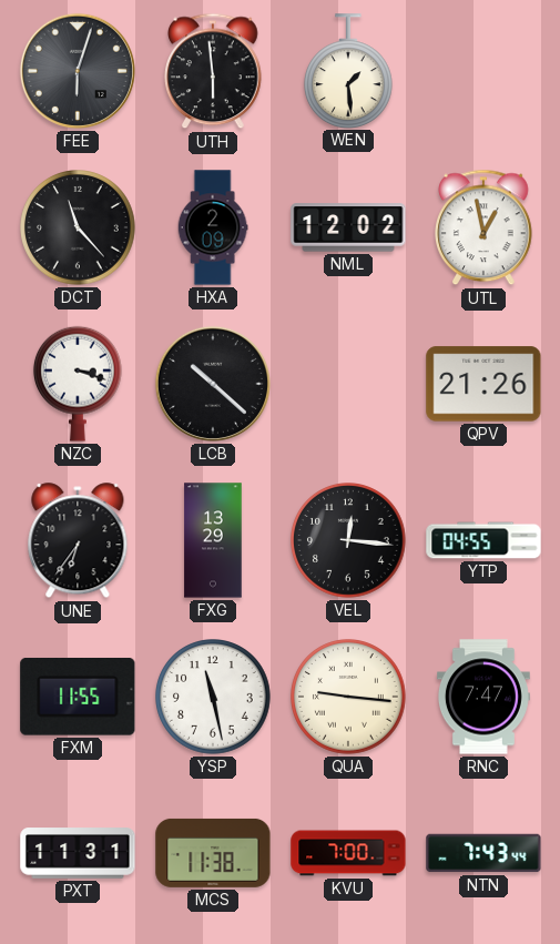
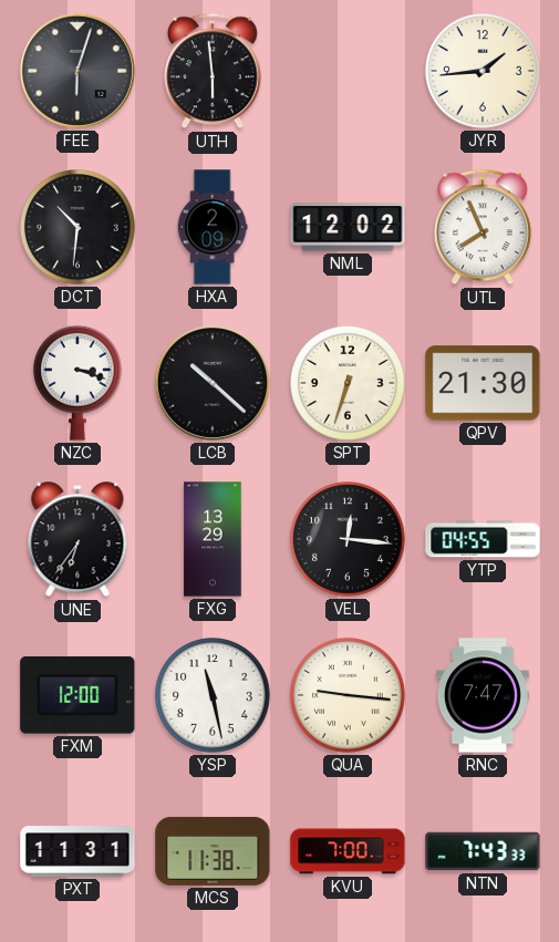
WEN: 1:29 -> none (348, 71)
JYR: none -> 1:44 (484, 72)
DCT: 11:23 -> 10:31 (79, 228)
UTL: 12:58 -> 7:56 (484, 227)
SPT: none -> 6:33 (349, 384)
QPV: 21:26 -> 21:30 (483, 383)
FXM: 11:55 -> 12:00 (77, 695)
NTN: 7:43:44 -> 7:43:33 (483, 851)
